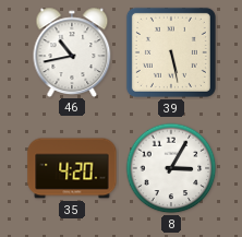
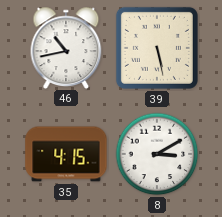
35: 4:20 -> 4:15 (66, 154)
8: 3:05 -> 3:10 (157, 154)
